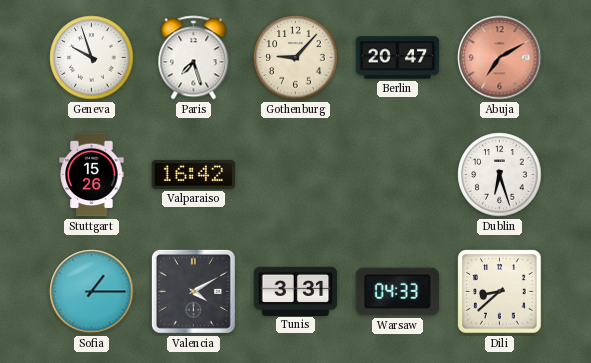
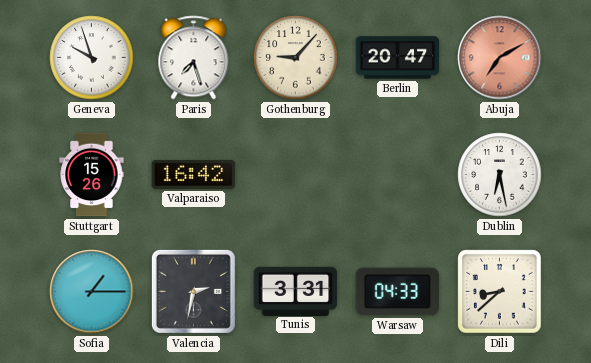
Dublin: 6:27 -> 6:28 (500, 175)
Valencia: 4:10 -> 2:32 (193, 291)
